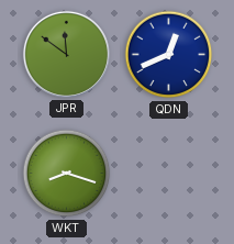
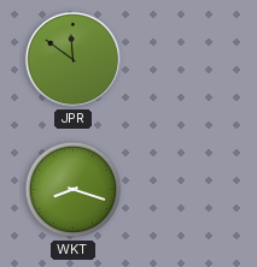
QDN: 12:41 -> none (169, 55)
